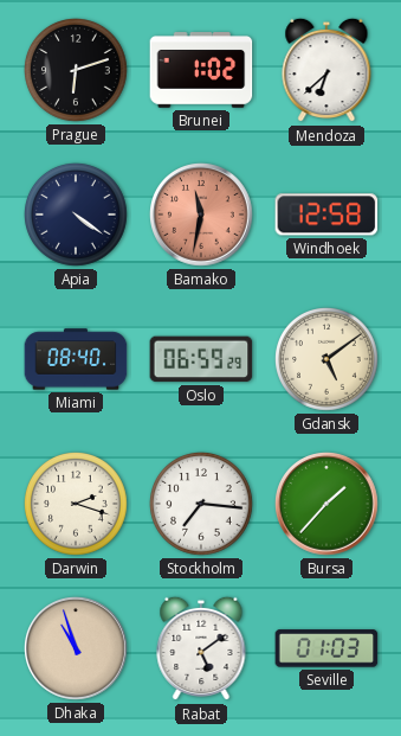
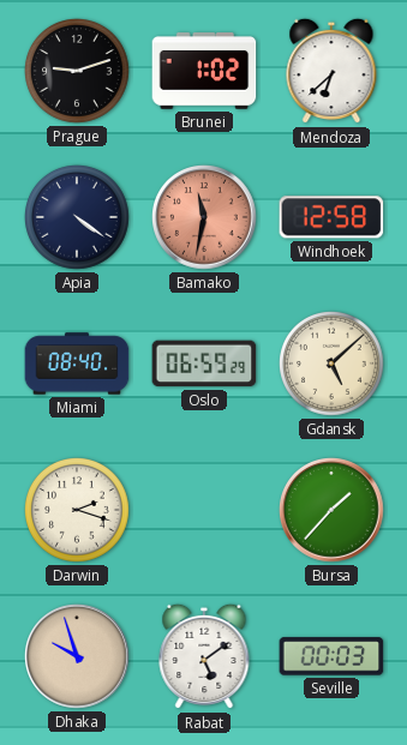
Prague: 6:12 -> 9:12 (78, 72)
Gdansk: 5:09 -> 5:08 (333, 365)
Stockholm: 7:16 -> none (202, 505)
Dhaka: 10:57 -> 9:57 (78, 657)
Seville: 01:03 -> 00:03 (331, 656)
